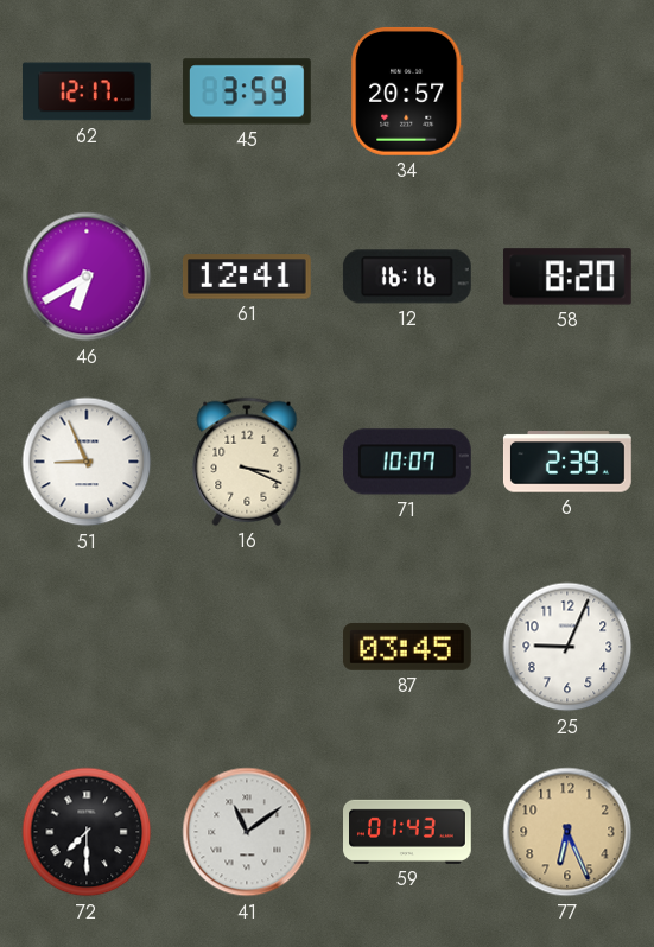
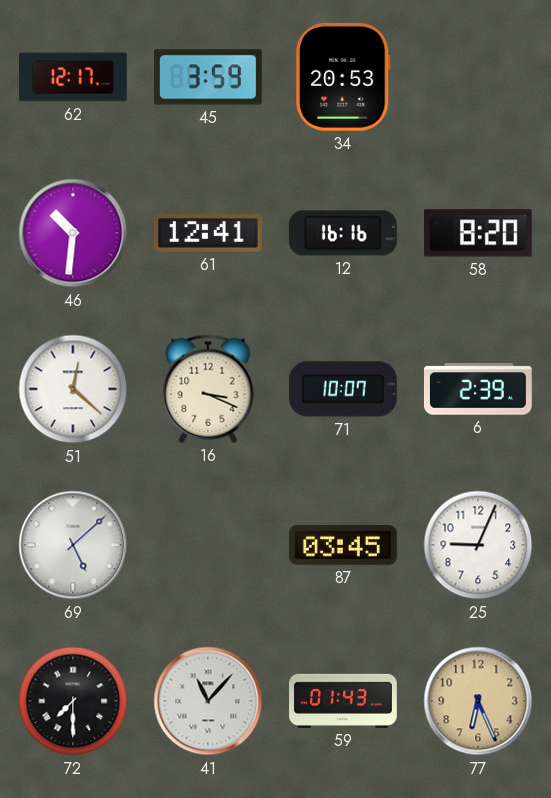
34: 20:57 -> 20:53 (343, 77)
46: 6:40 -> 10:31 (73, 233)
51: 8:56 -> 12:22 (73, 389)
69: none -> 5:08 (73, 545)
41: 11:09 -> 11:07 (208, 701)
